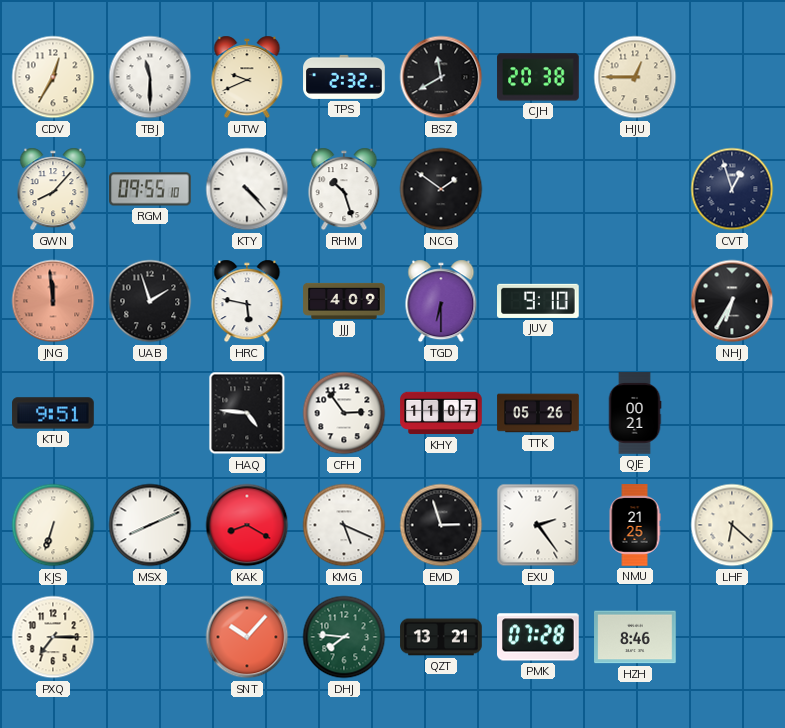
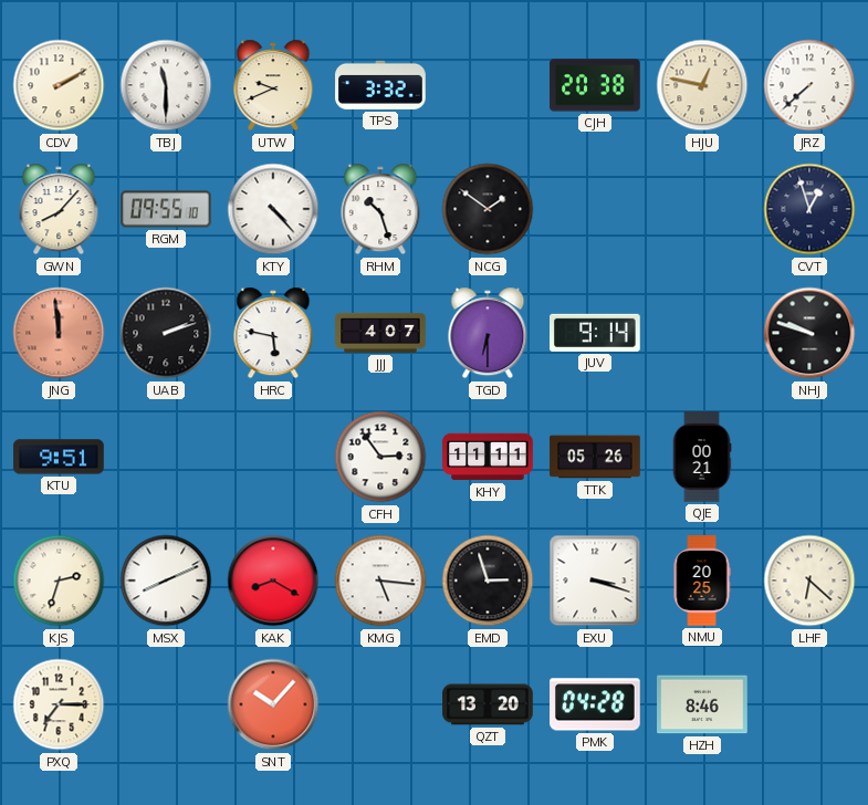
CDV: 12:35 -> 2:10 (59, 85)
TPS: 2:32 -> 3:32 (380, 85)
BSZ: 11:40 -> none (441, 77)
HJU: 12:45 -> 12:47 (702, 85)
JRZ: none -> 7:38 (809, 85)
UAB: 1:57 -> 2:12 (166, 333)
JJJ: 4:09 -> 4:07 (380, 333)
JUV: 9:10 -> 9:14 (596, 333)
NHJ: 6:35 -> 9:48 (809, 333)
HAQ: 4:46 -> none (247, 413)
KHY: 11:07 -> 11:11 (488, 457)
KJS: 6:33 -> 2:33 (59, 581)
KMG: 5:19 -> 5:16 (380, 581)
EXU: 2:24 -> 3:18 (595, 581)
NMU: 21:25 -> 20:25 (702, 581)
DHJ: 7:46 -> none (344, 637)
QZT: 13:21 -> 13:20 (488, 704)
PMK: 07:28 -> 04:28 (596, 704)
